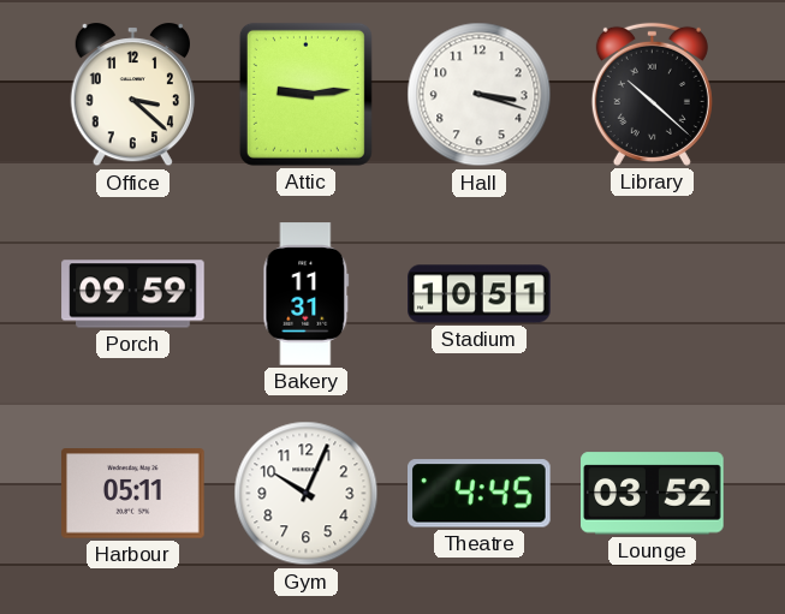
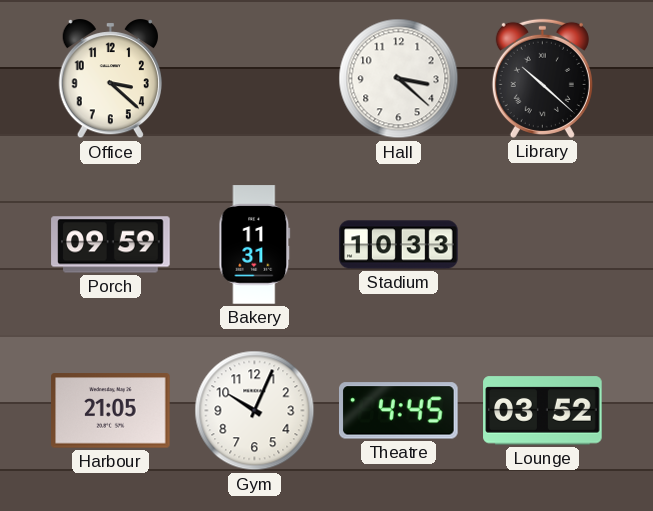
Attic: 9:14 -> none (305, 94)
Hall: 3:18 -> 3:22 (399, 79)
Stadium: 10:51 -> 10:33 (399, 245)
Harbour: 05:11 -> 21:05 (111, 411)
